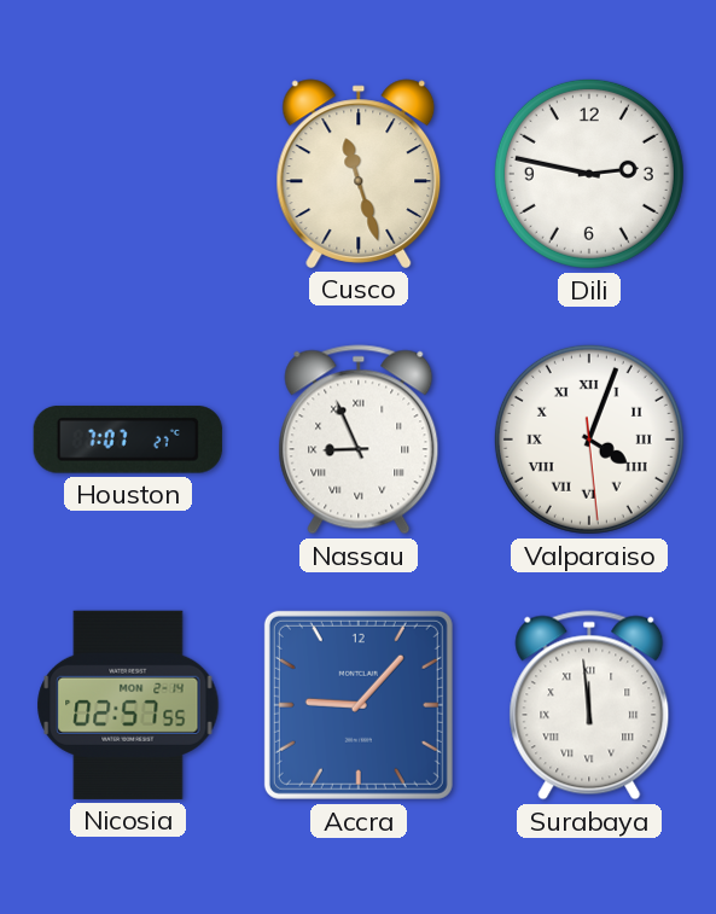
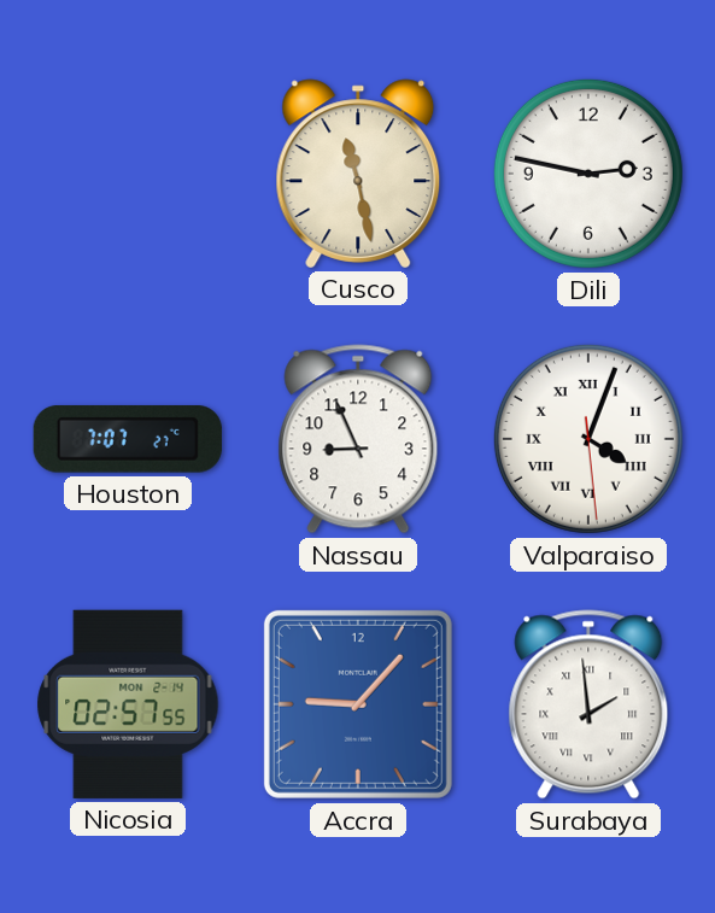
Cusco: 11:27 -> 11:28 (358, 174)
Nassau numerals: Roman -> Arabic (358, 439)
Surabaya: 11:59 -> 1:59 (588, 704)
